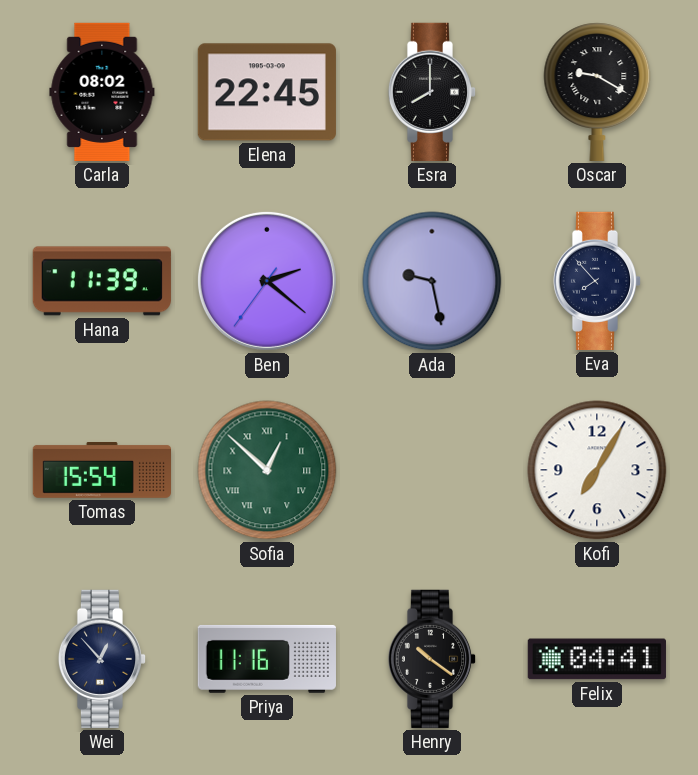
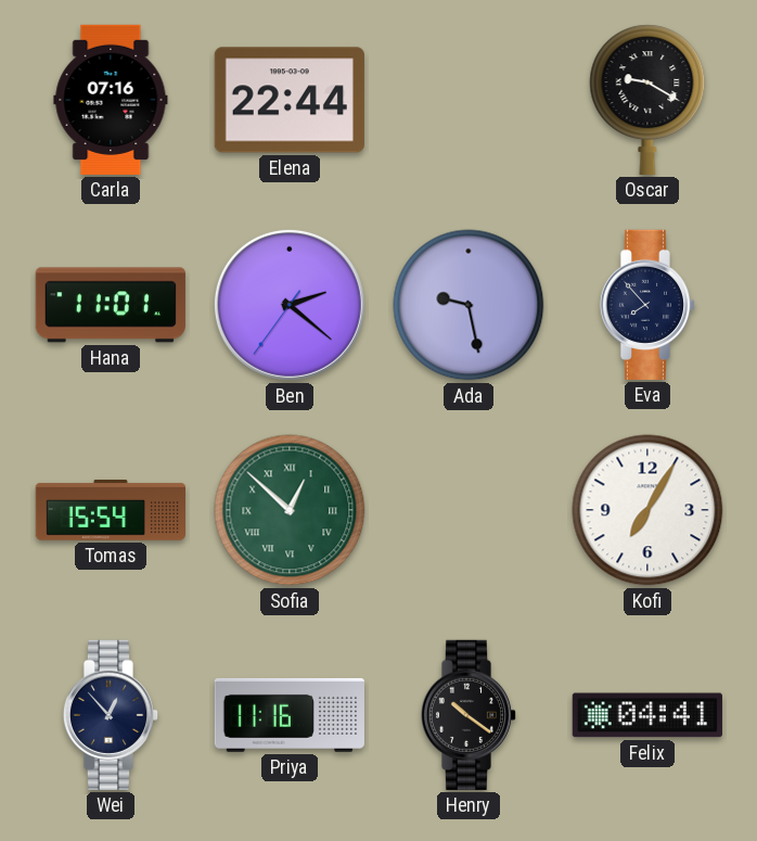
Carla: 08:02 -> 07:16 (111, 100)
Elena: 22:45 -> 22:44 (290, 100)
Esra: 8:00 -> none (432, 92)
Hana: 11:39 -> 11:01 (111, 305)
